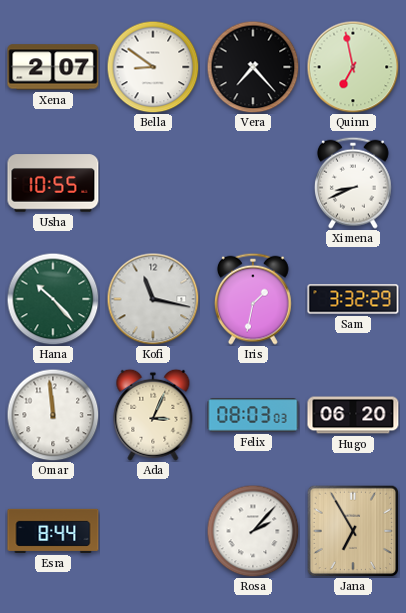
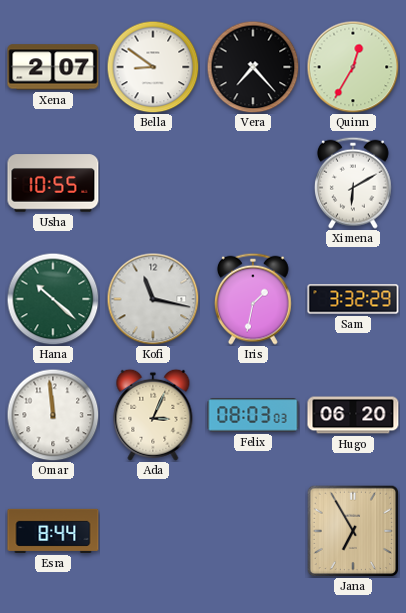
Quinn: 6:58 -> 12:35 (353, 67)
Ximena: 8:41 -> 6:10 (353, 183)
Hana: 10:23 -> 10:22 (53, 299)
Rosa: 2:07 -> none (253, 531)
